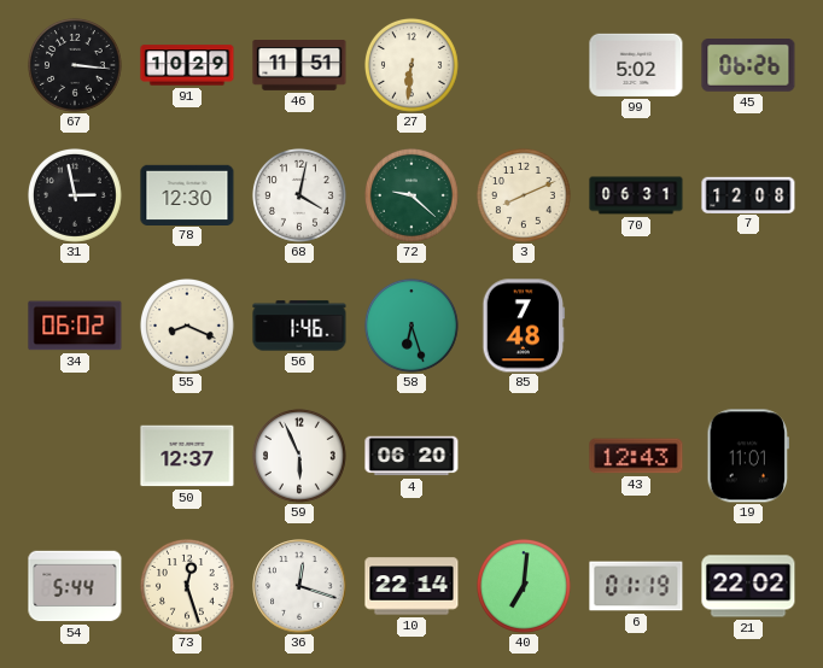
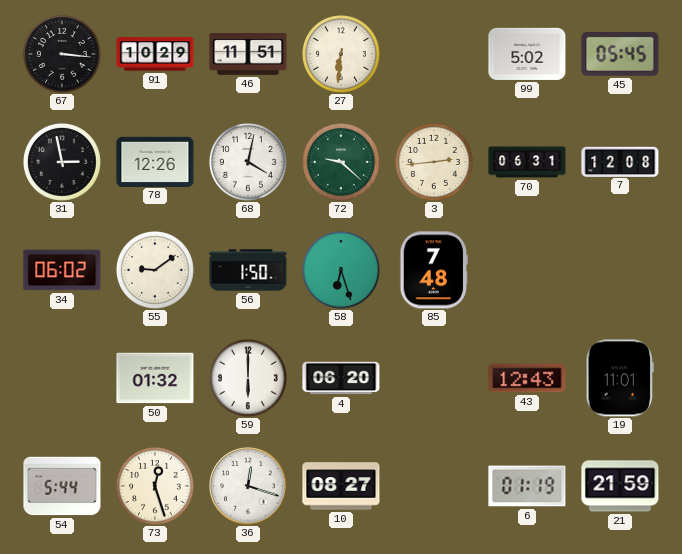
45: 06:26 -> 05:45 (620, 55)
78: 12:30 -> 12:26 (155, 161)
3: 8:11 -> 2:44 (434, 162)
55: 8:19 -> 9:09 (155, 270)
56: 1:46 -> 1:50 (248, 270)
50: 12:37 -> 01:32 (155, 378)
59: 5:56 -> 6:00 (248, 378)
10: 22:14 -> 08:27 (341, 486)
40: 7:01 -> none (524, 586)
21: 22:02 -> 21:59 (620, 486)
